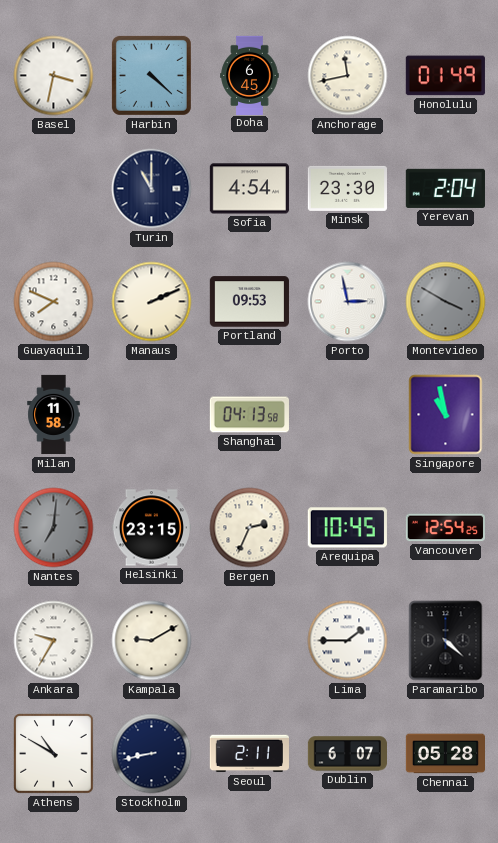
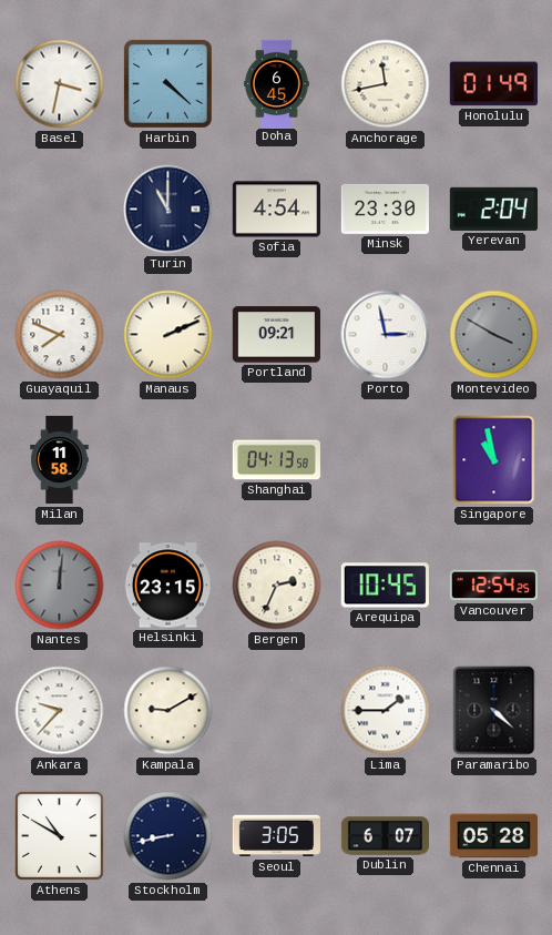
Portland: 09:53 -> 09:21 (276, 335)
Nantes: 7:01 -> 12:01 (60, 586)
Ankara: 9:35 -> 9:37 (60, 711)
Seoul: 2:11 -> 3:05 (276, 836)
